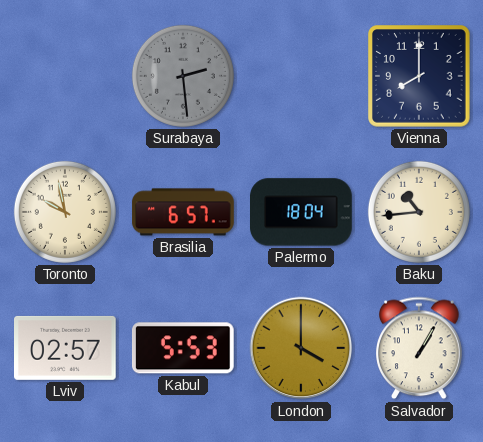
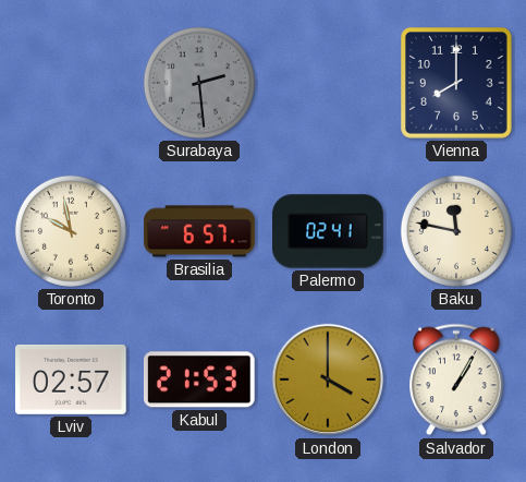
Palermo: 18:04 -> 02:41 (328, 231)
Baku: 10:44 -> 11:47 (456, 231)
Kabul: 5:53 -> 21:53 (199, 379)
